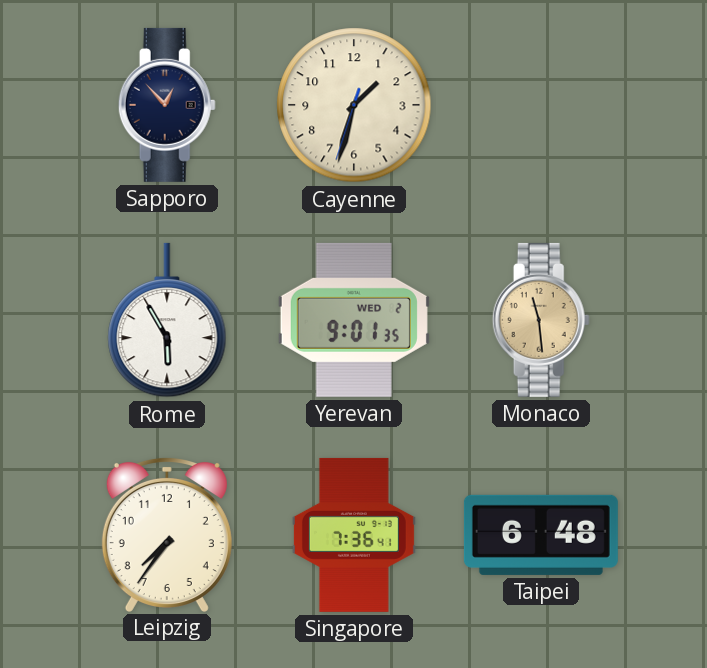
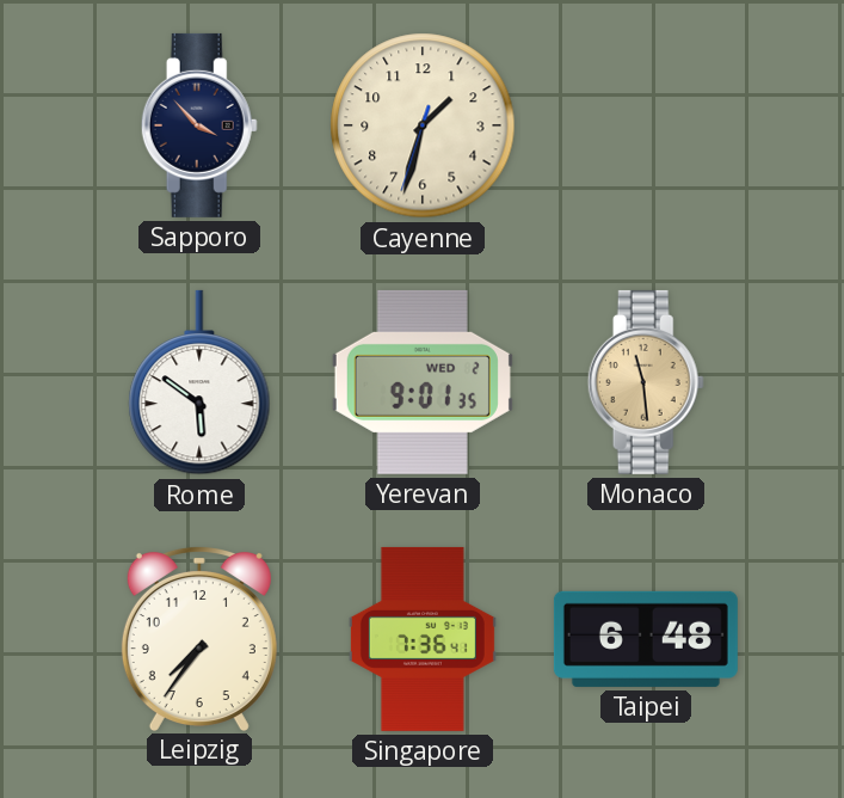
Sapporo: 12:53 -> 3:53 (199, 125)
Rome: 5:55 -> 5:51 (199, 382)
